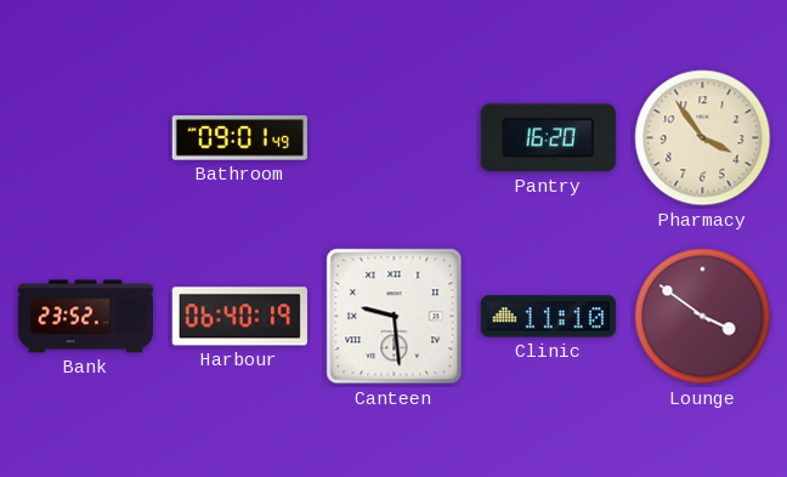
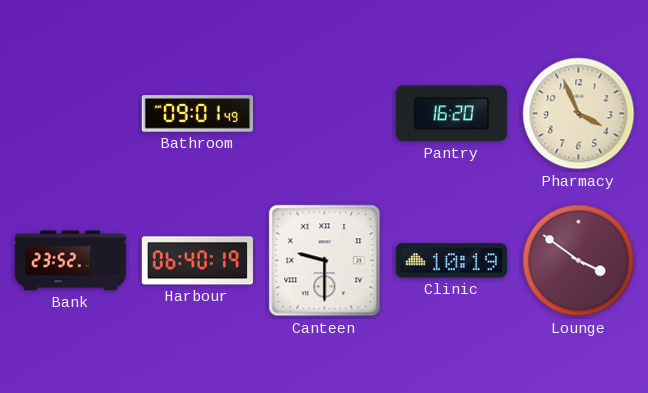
Pharmacy: 3:54 -> 3:56 (579, 114)
Canteen: 9:29 -> 9:30 (325, 261)
Clinic: 11:10 -> 10:19 (451, 261)
